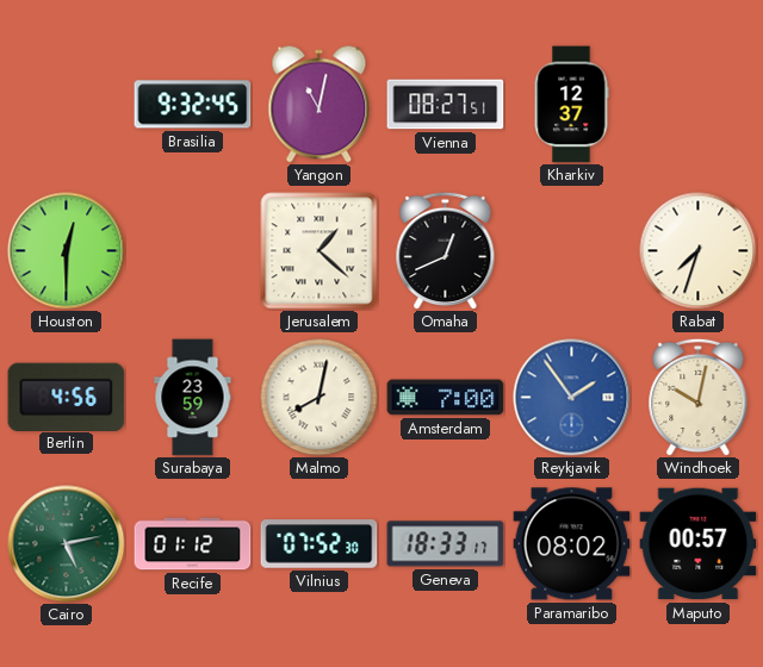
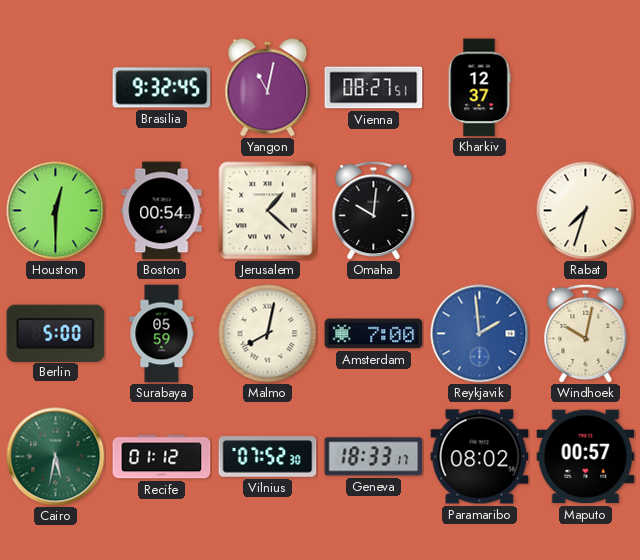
Boston: none -> 00:54 (162, 211)
Omaha: 12:41 -> 10:01 (374, 210)
Berlin: 4:56 -> 5:00 (56, 333)
Surabaya: 23:59 -> 05:59 (162, 334)
Reykjavik: 1:54 -> 1:59 (480, 334)
Cairo: 5:13 -> 5:32 (56, 457)
